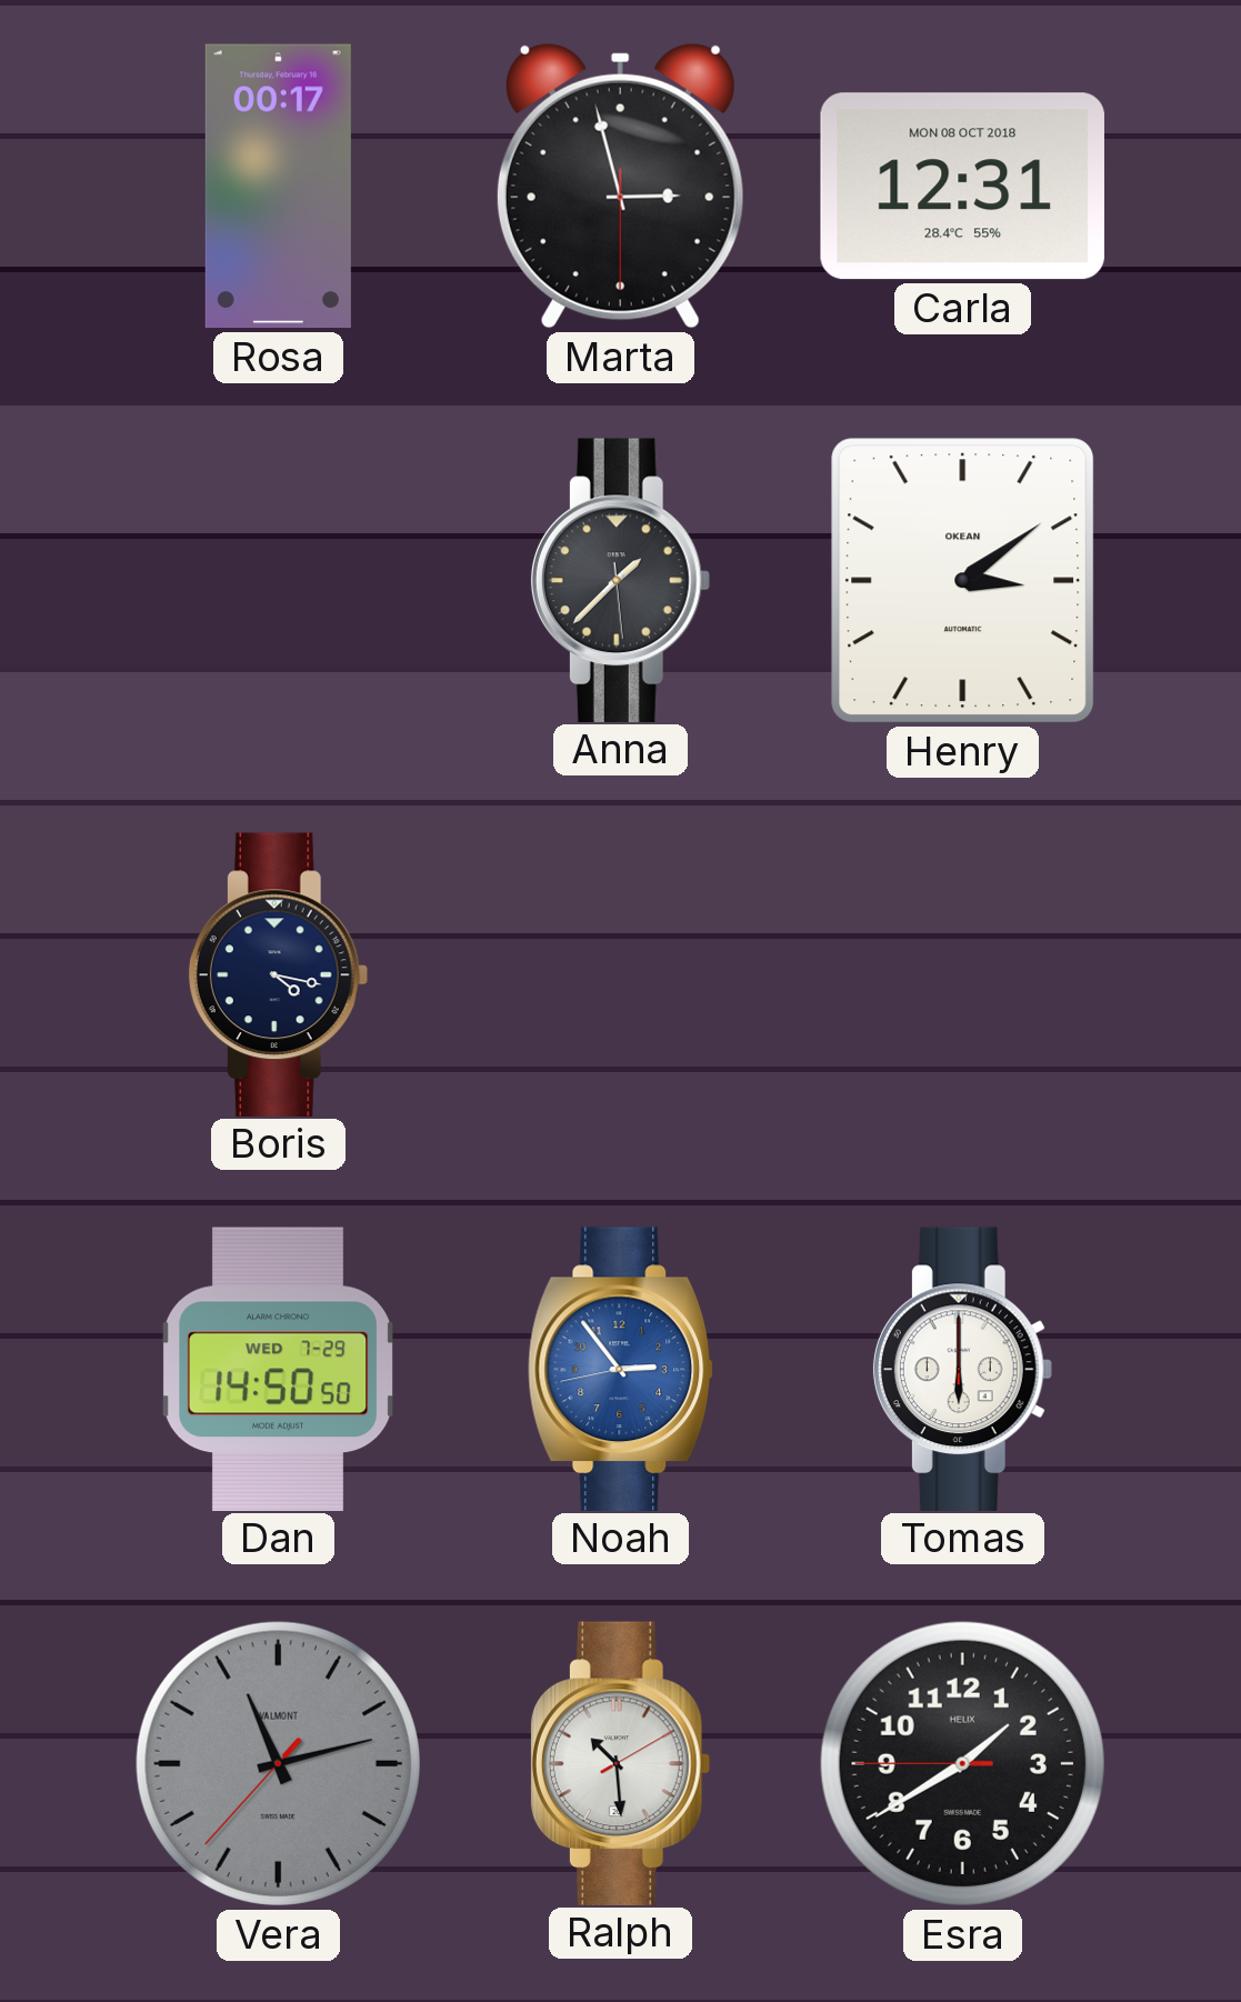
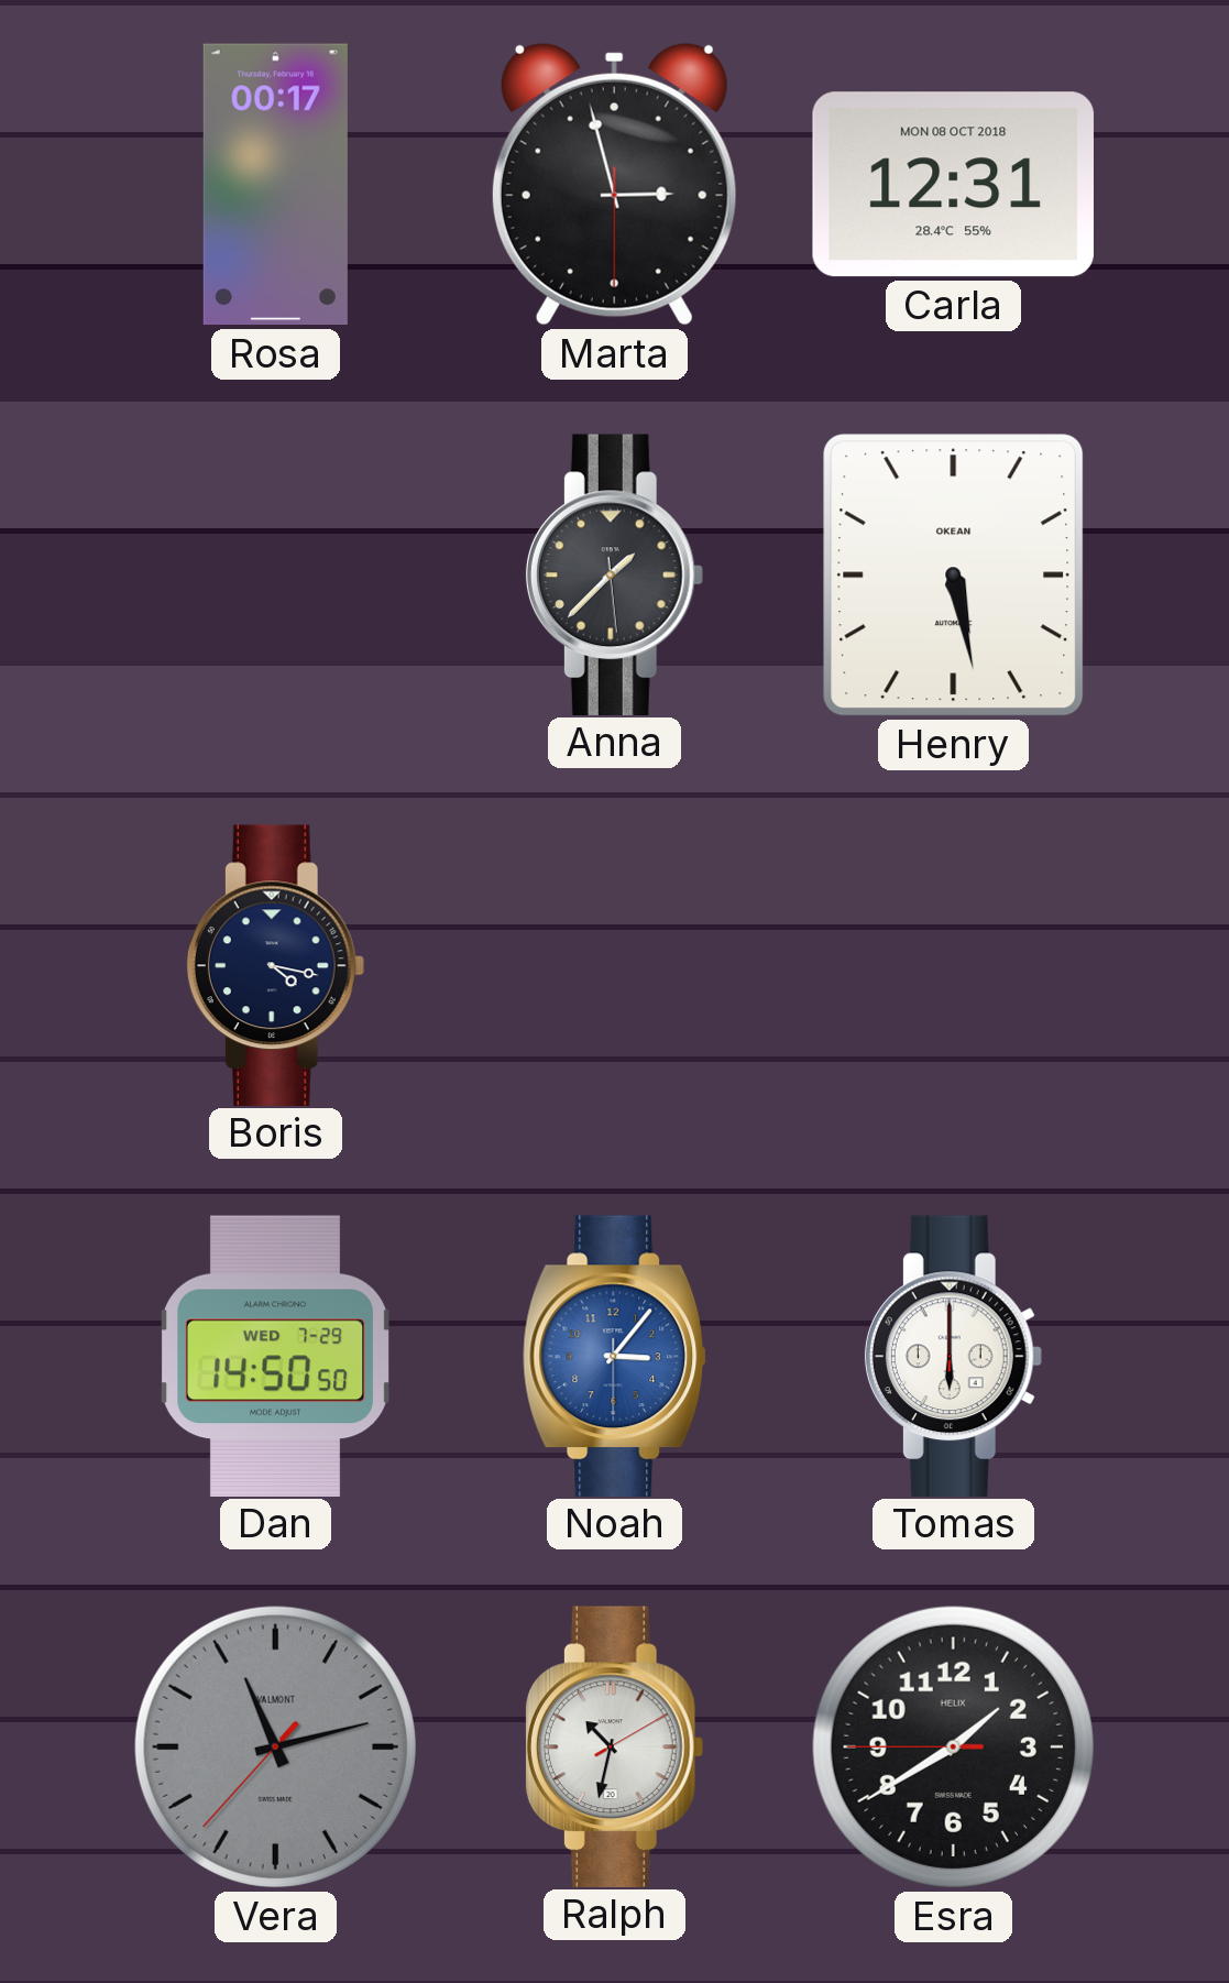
Henry: 3:09 -> 5:28 (954, 576)
Noah: 2:53 -> 3:06 (615, 1356)
Ralph: 10:29 -> 10:32 (614, 1746)
